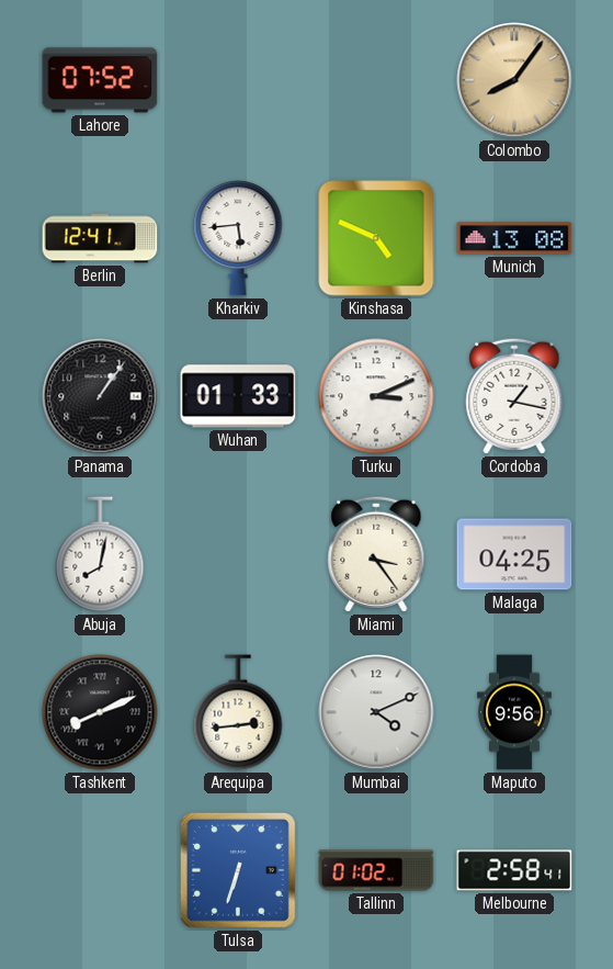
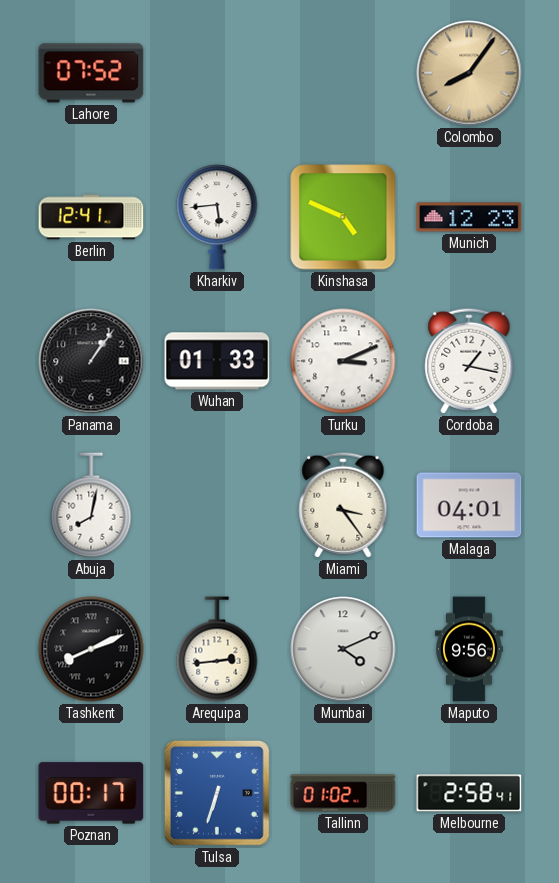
Munich: 13:08 -> 12:23 (469, 217)
Malaga: 04:25 -> 04:01 (469, 505)
Poznan: none -> 00:17 (91, 793)
